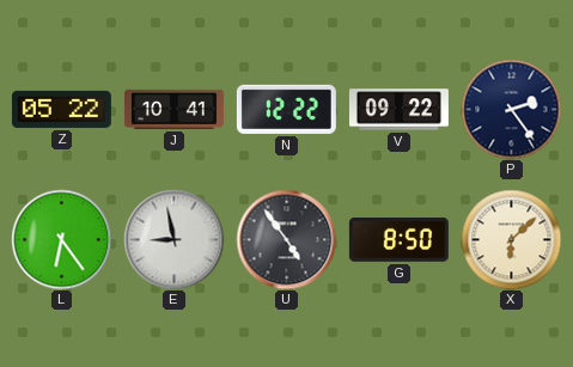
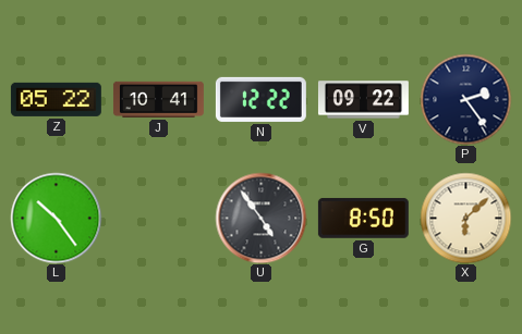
L: 6:24 -> 10:24 (56, 218)
E: 8:58 -> none (173, 239)
